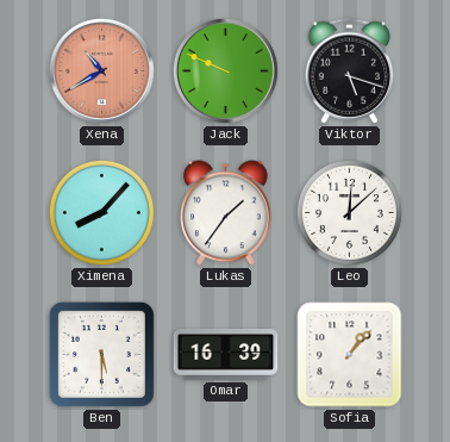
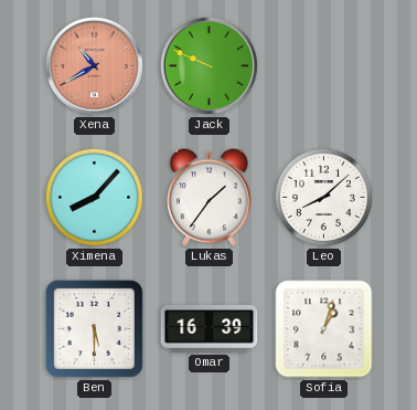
Viktor: 5:18 -> none (350, 71)
Leo: 12:08 -> 8:08 (323, 197)
Sofia: 1:07 -> 1:03 (324, 329)
